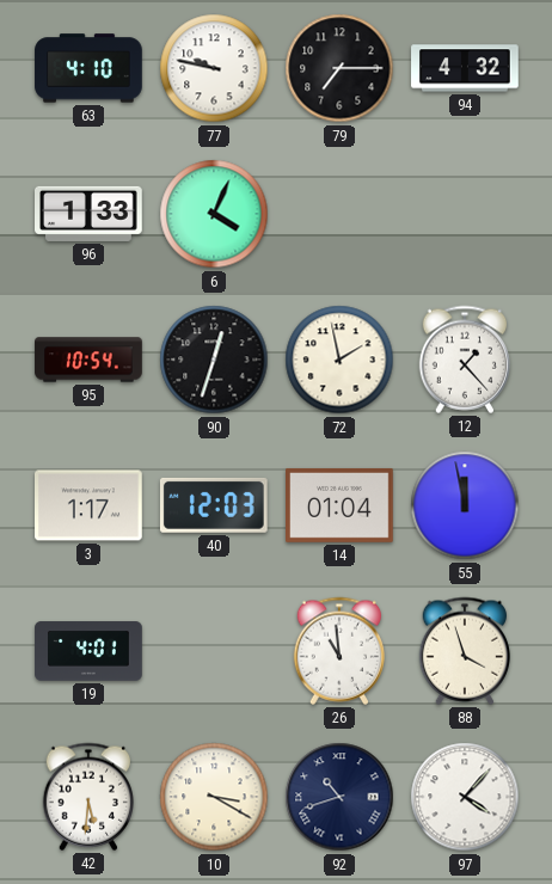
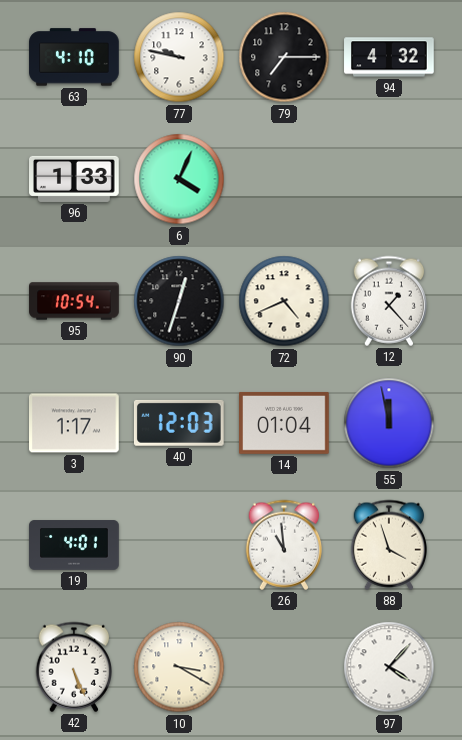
72: 1:58 -> 4:41 (284, 301)
42: 5:31 -> 5:26 (73, 667)
92: 10:42 -> none (339, 797)
